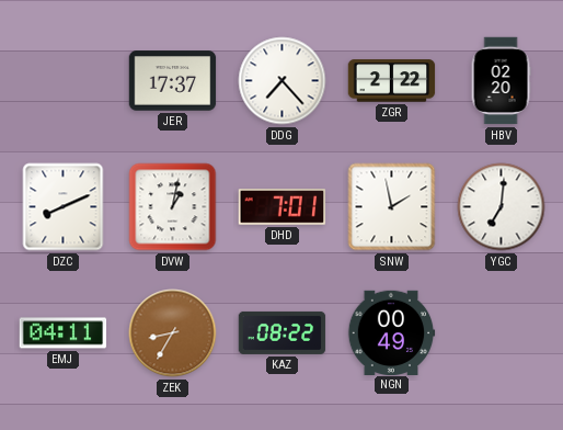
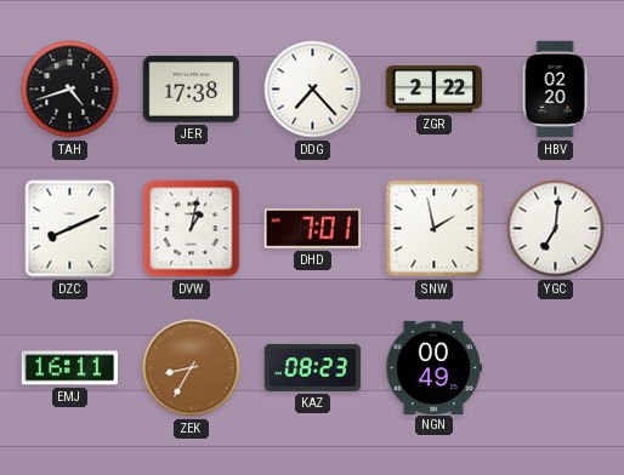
TAH: none -> 4:42 (70, 90)
JER: 17:37 -> 17:38 (192, 90)
EMJ: 04:11 -> 16:11 (70, 368)
KAZ: 08:22 -> 08:23 (313, 367)
